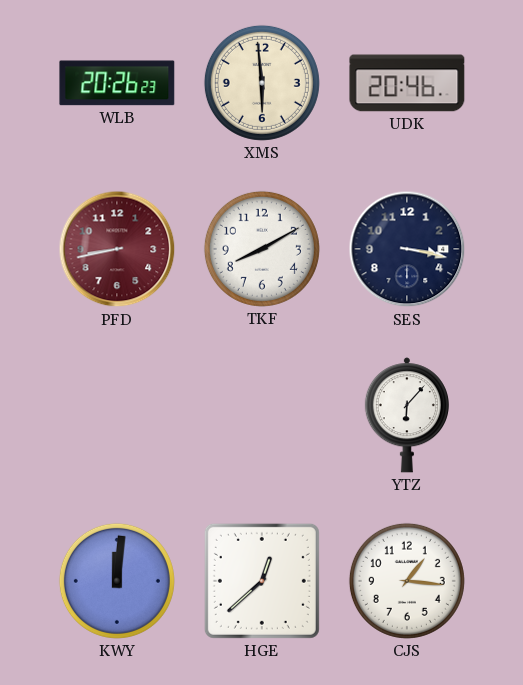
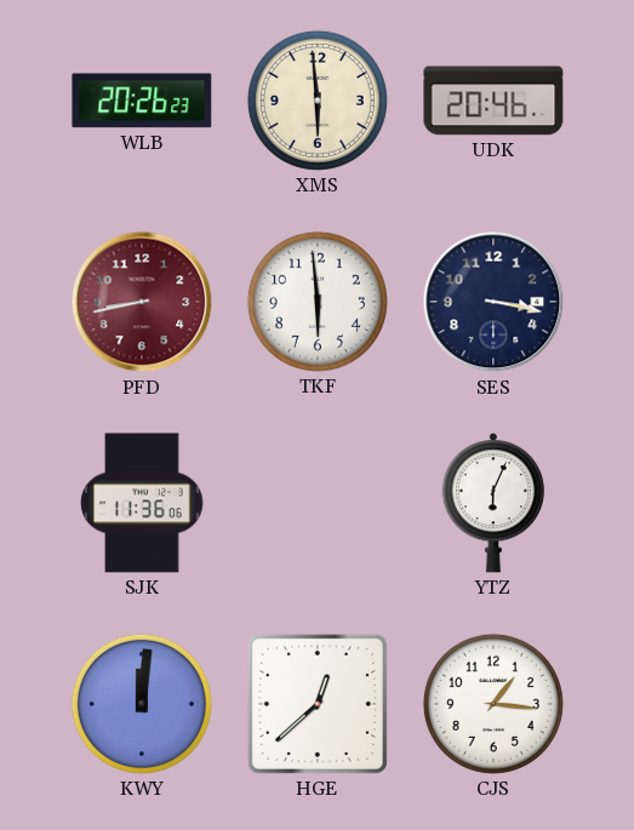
TKF: 8:10 -> 5:59 (318, 302)
SJK: none -> 11:36 (142, 503)
YTZ: 6:07 -> 6:04 (493, 503)
